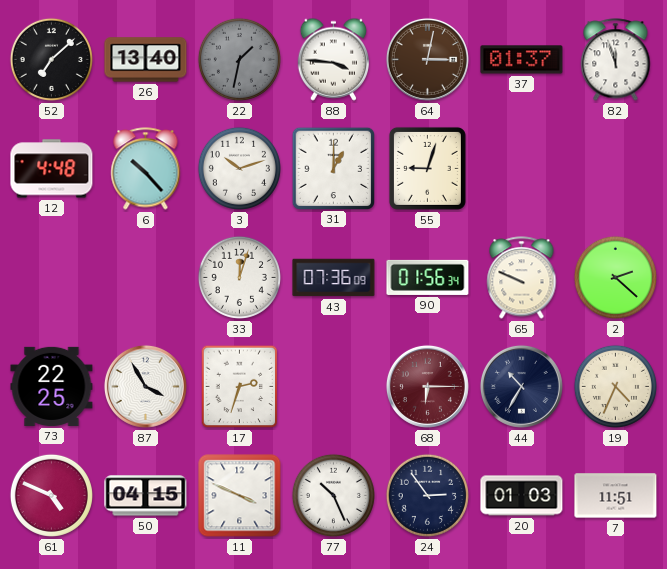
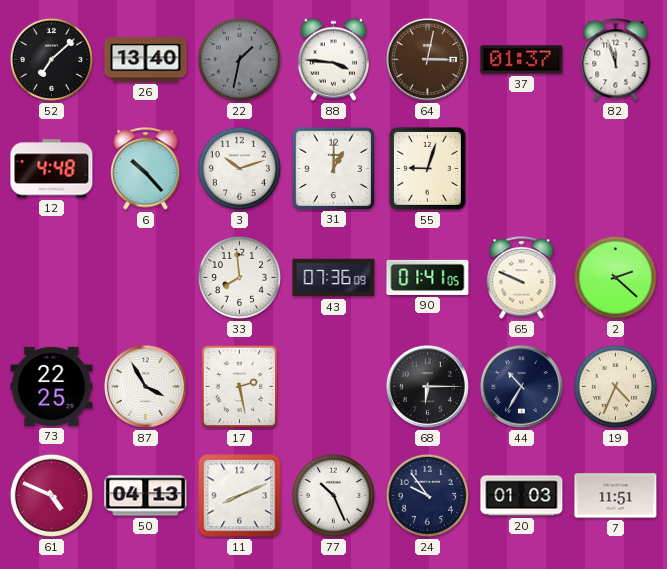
33: 12:03 -> 7:59 (239, 277)
90: 01:56 -> 01:41 (428, 277)
17: 2:33 -> 2:28 (240, 387)
68 dial: burgundy -> black (427, 386)
50: 04:15 -> 04:13 (146, 496)
11: 3:49 -> 8:11 (240, 496)
24: 2:54 -> 9:54 (427, 495)
